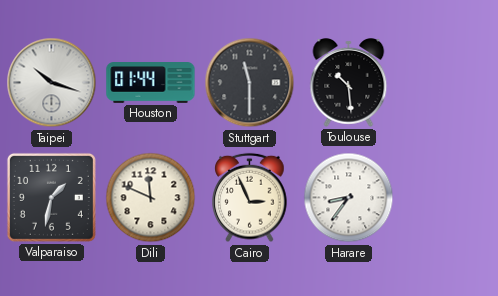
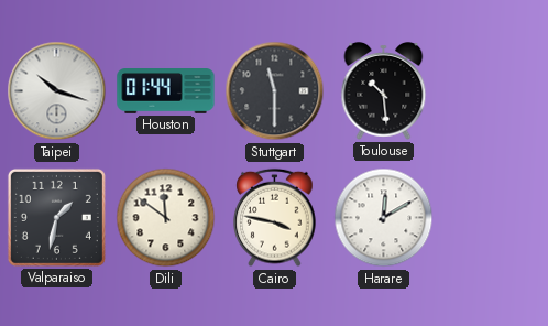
Dili: 11:49 -> 11:51 (166, 218)
Cairo: 2:56 -> 3:47 (275, 218)
Harare: 8:36 -> 12:10 (384, 218)
